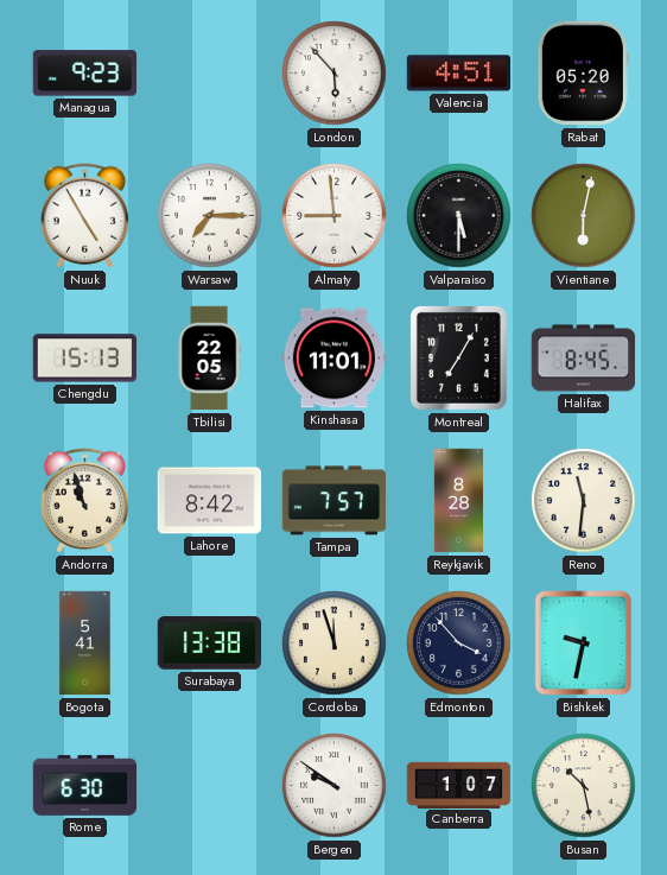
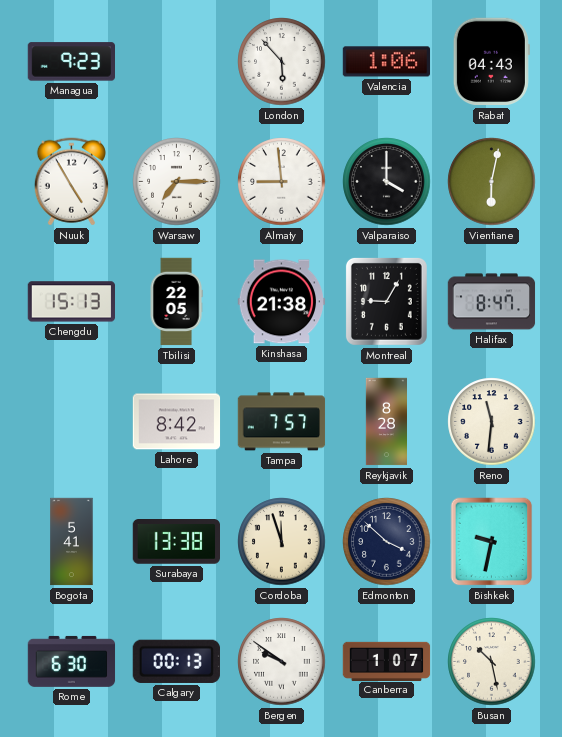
Valencia: 4:51 -> 1:06 (387, 62)
Rabat: 05:20 -> 04:43 (491, 62)
Valparaiso: 5:30 -> 4:00 (387, 182)
Kinshasa: 11:01 -> 21:38 (282, 302)
Montreal: 7:05 -> 9:05 (386, 301)
Halifax: 8:45 -> 8:47 (492, 302)
Andorra: 10:57 -> none (84, 501)
Edmonton: 3:53 -> 3:52 (387, 542)
Calgary: none -> 00:13 (176, 661)
